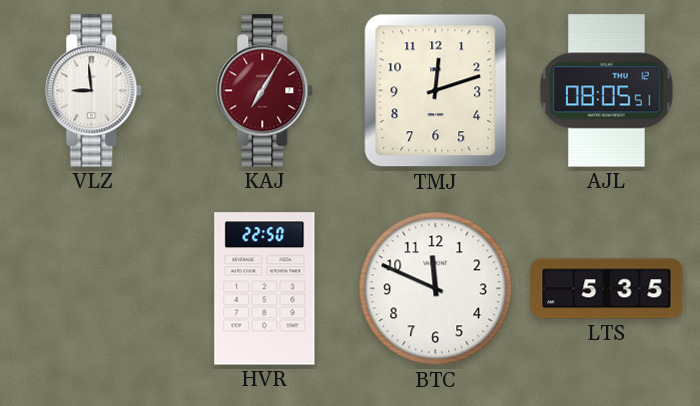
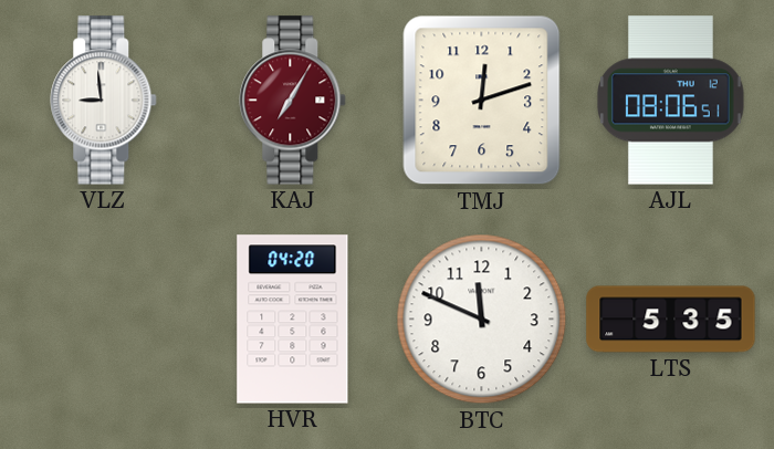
AJL: 08:05 -> 08:06 (671, 101)
HVR: 22:50 -> 04:20 (293, 320)
